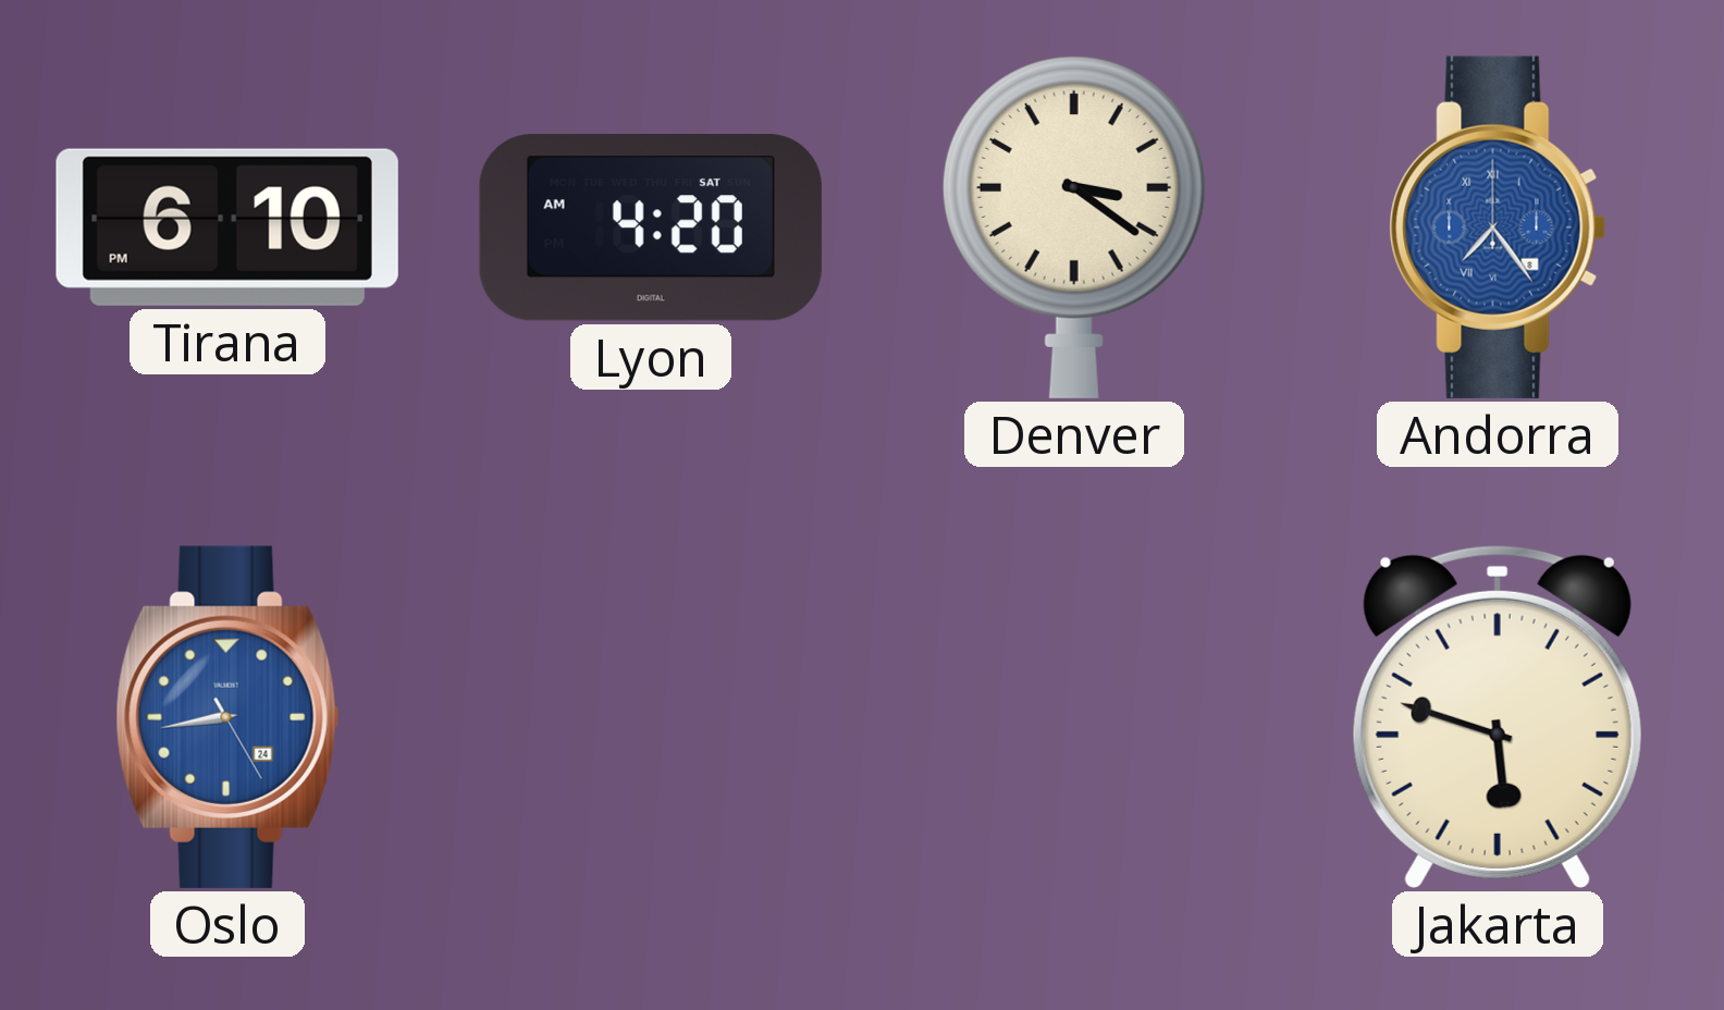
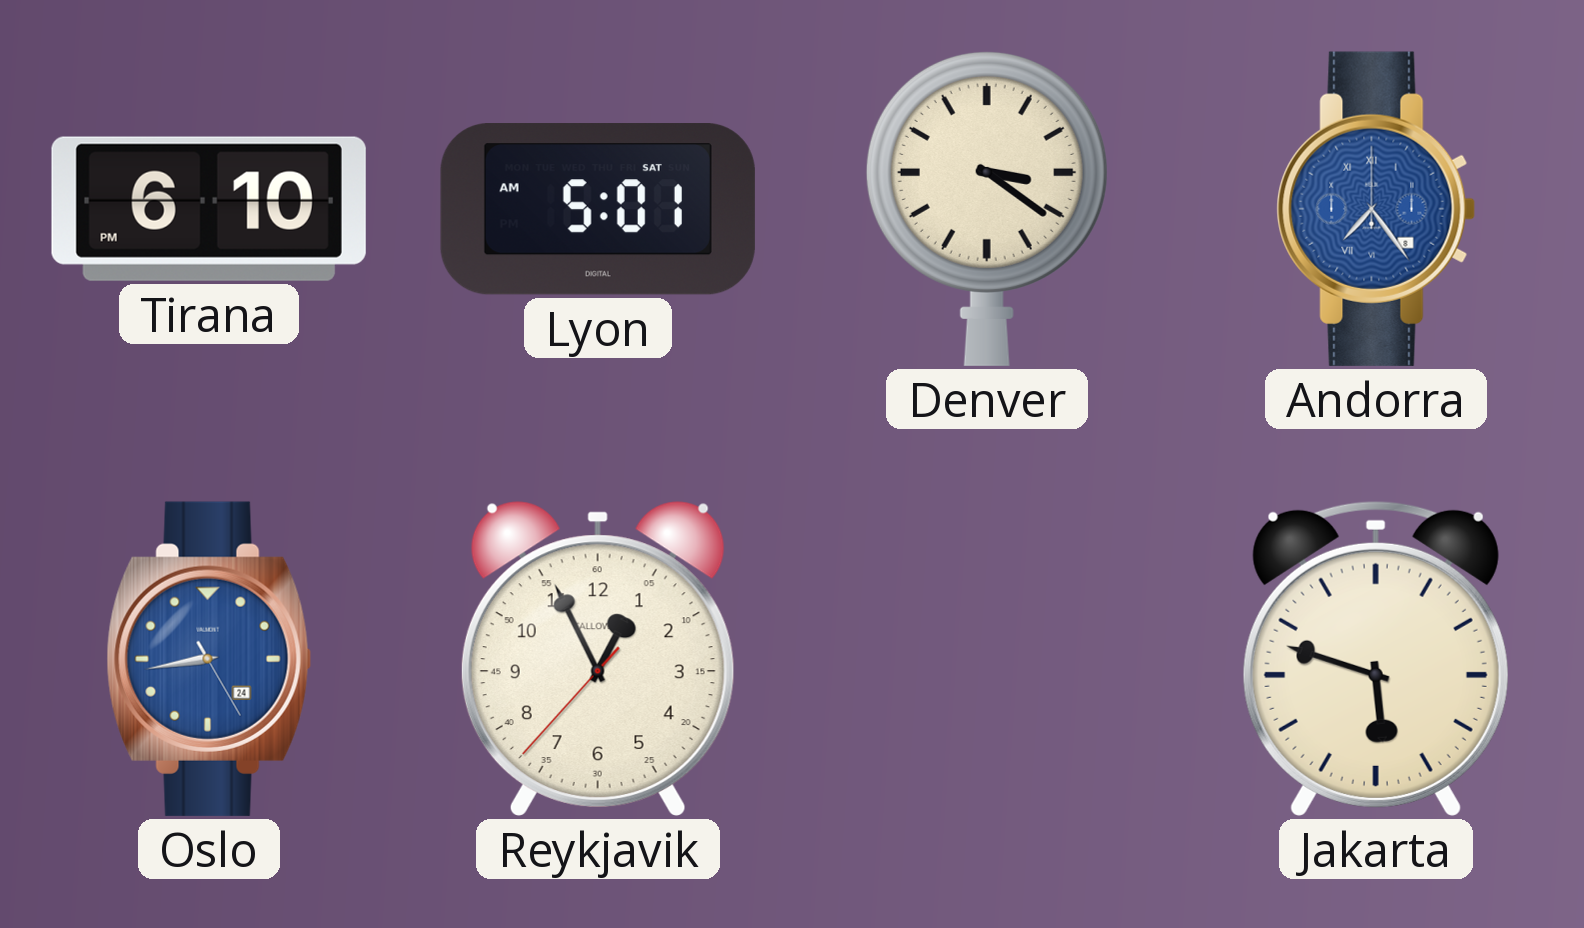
Lyon: 4:20 -> 5:01 (598, 209)
Reykjavik: none -> 12:55 (598, 659)
